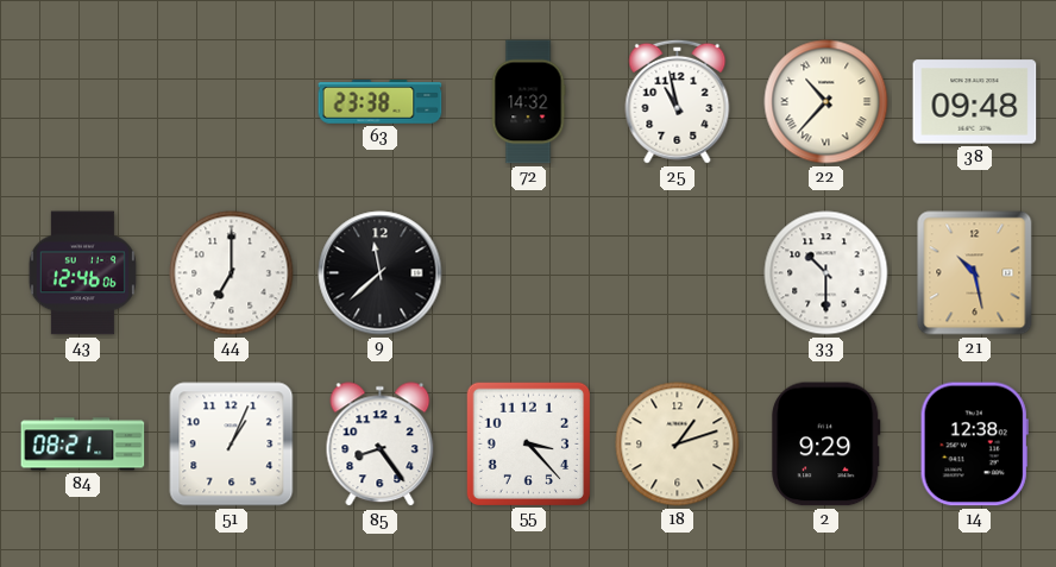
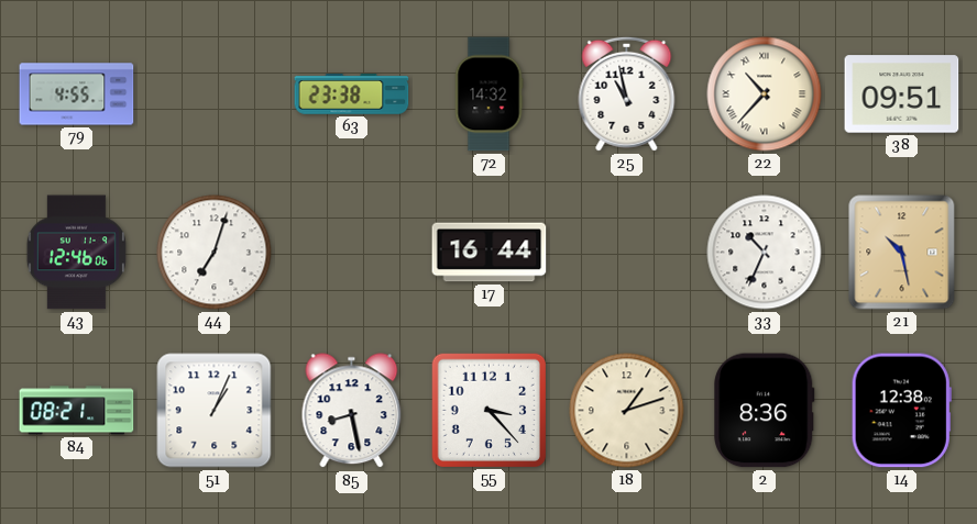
79: none -> 4:55 (77, 94)
38: 09:48 -> 09:51 (902, 94)
44: 7:00 -> 7:03 (215, 253)
9: 11:38 -> none (381, 273)
17: none -> 16:44 (490, 253)
33: 10:30 -> 10:34 (765, 253)
85: 8:24 -> 8:28 (352, 411)
2: 9:29 -> 8:36 (765, 411)
